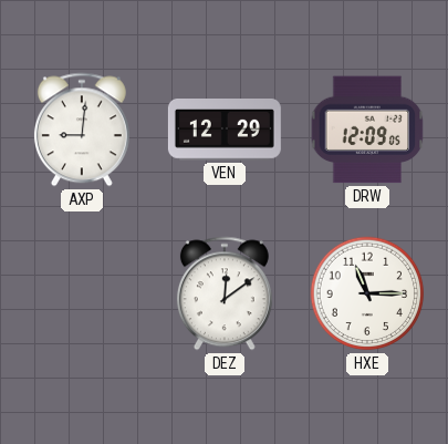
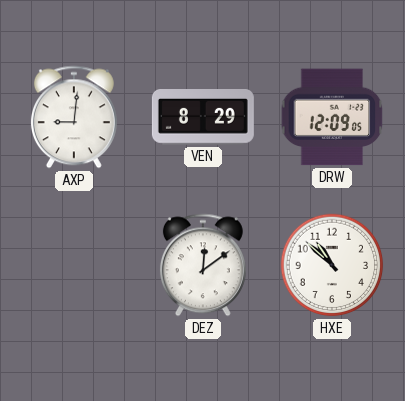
VEN: 12:29 -> 8:29 (203, 118)
HXE: 11:15 -> 10:52 (332, 265)
